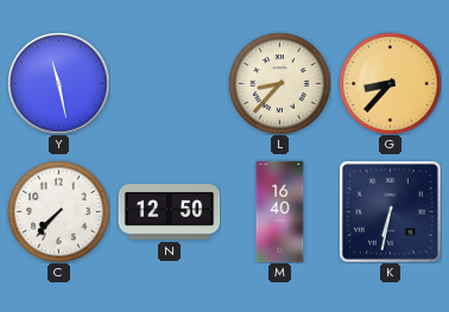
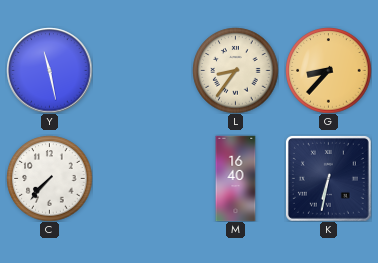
L: 8:37 -> 8:36 (235, 70)
N: 12:50 -> none (169, 212)
